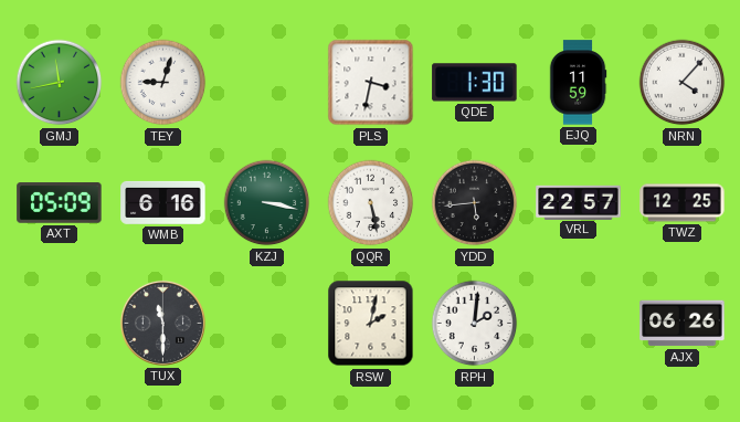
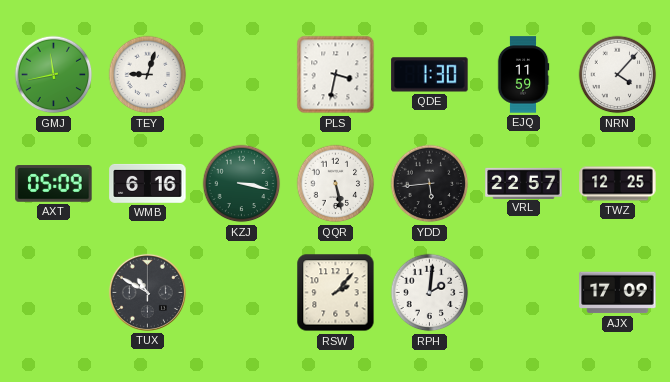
TUX: 11:30 -> 10:50 (147, 292)
RSW: 2:02 -> 2:07 (336, 293)
AJX: 06:26 -> 17:09 (618, 293)
